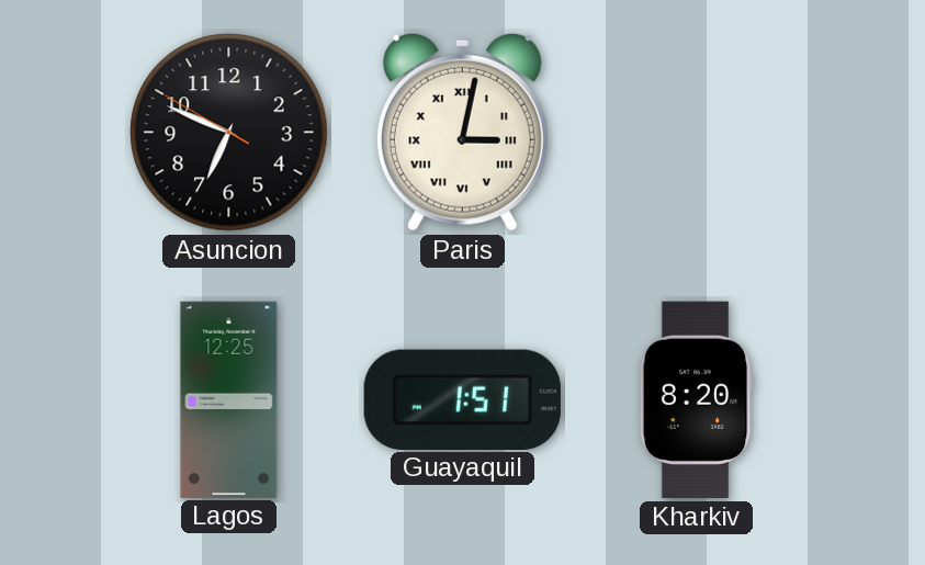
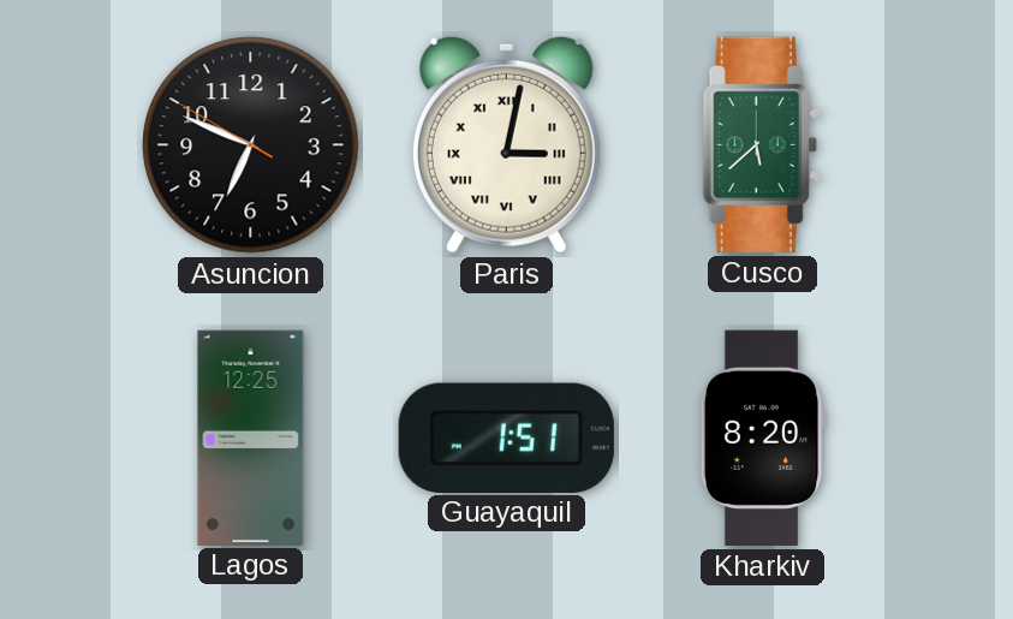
Cusco: none -> 5:38 (762, 144)
